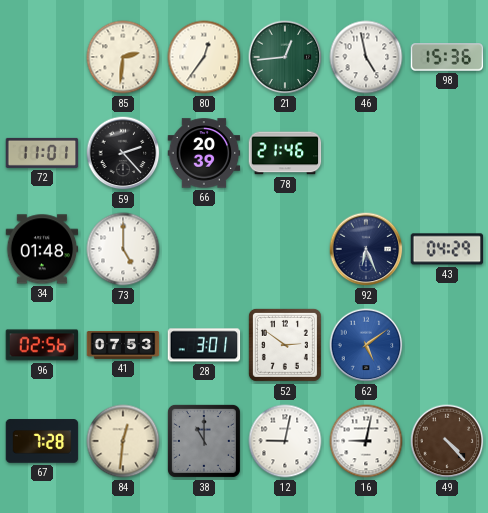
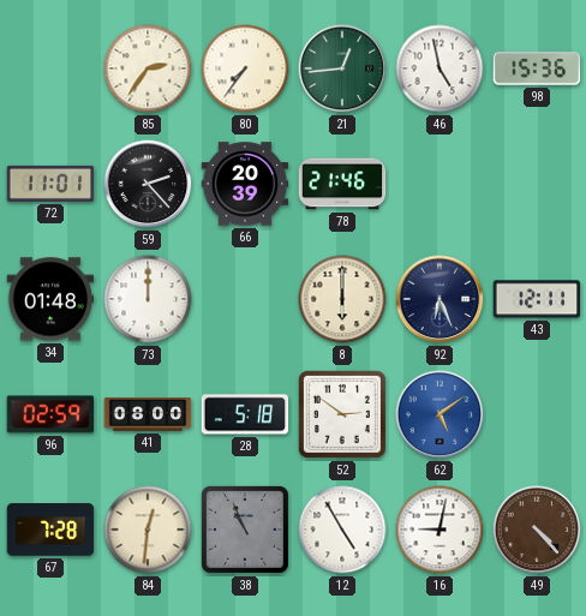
85: 2:31 -> 2:36 (148, 68)
80: 12:36 -> 7:36 (245, 68)
73: 5:00 -> 12:00 (148, 299)
8: none -> 6:00 (342, 299)
43: 04:29 -> 12:11 (537, 299)
96: 02:56 -> 02:59 (50, 414)
41: 07:53 -> 08:00 (148, 415)
28: 3:01 -> 5:18 (245, 414)
38: 11:00 -> 10:56 (245, 530)
12: 9:02 -> 4:55 (342, 530)
